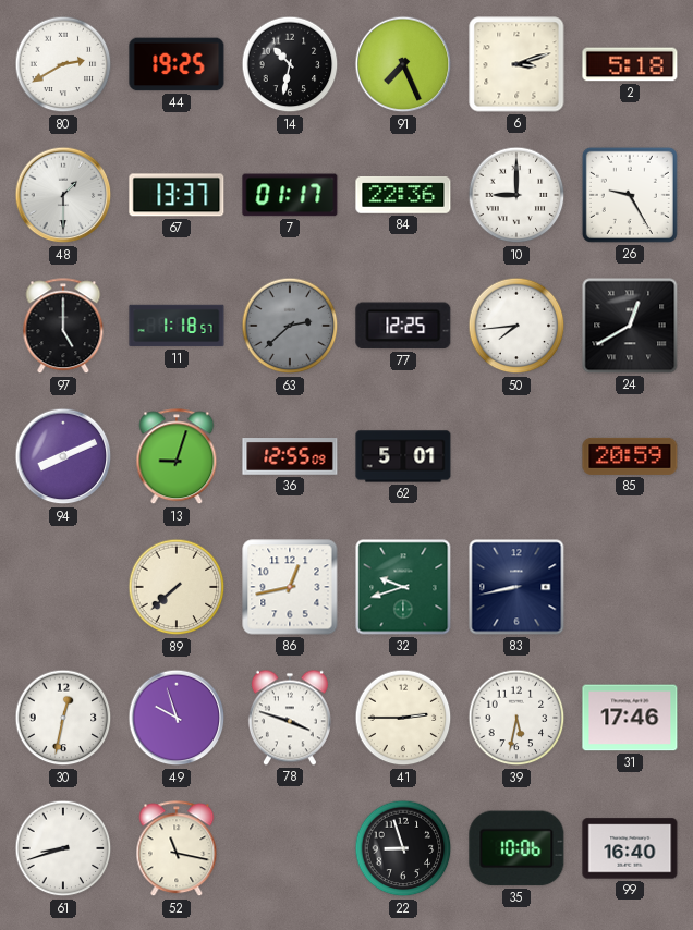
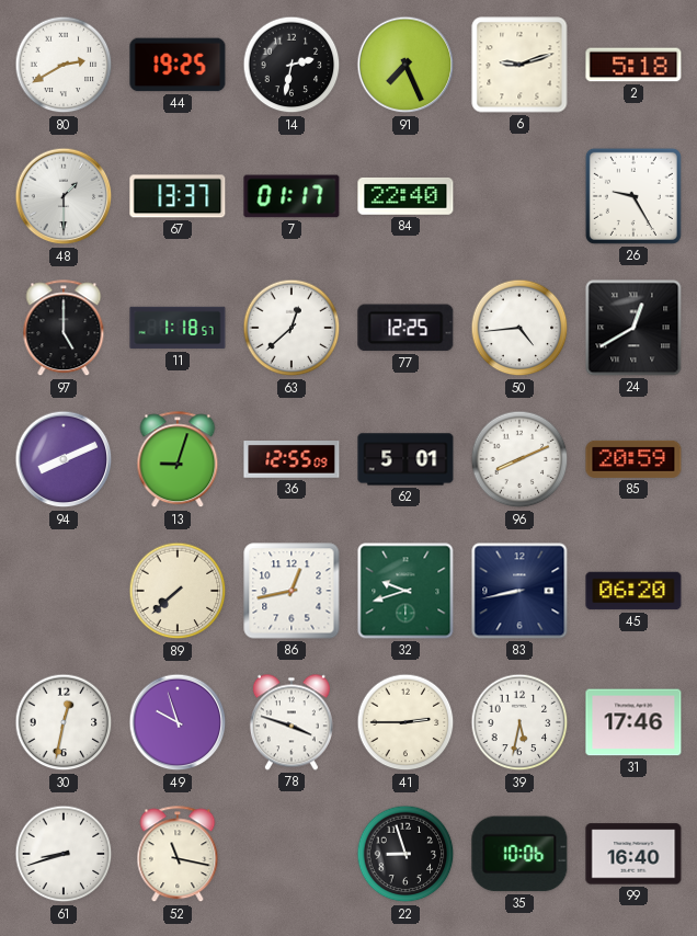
14: 10:32 -> 2:32 (292, 65)
6: 3:12 -> 9:12 (519, 65)
84: 22:36 -> 22:40 (405, 196)
10: 9:00 -> none (516, 195)
63: 2:38 -> 12:38 (292, 328)
63 dial: grey -> white (292, 328)
50: 7:44 -> 4:44 (519, 328)
96: none -> 8:11 (519, 459)
45: none -> 06:20 (633, 591)
